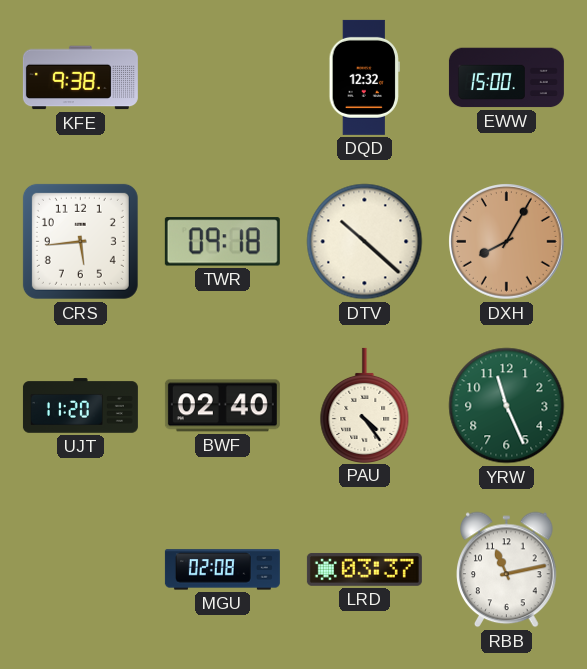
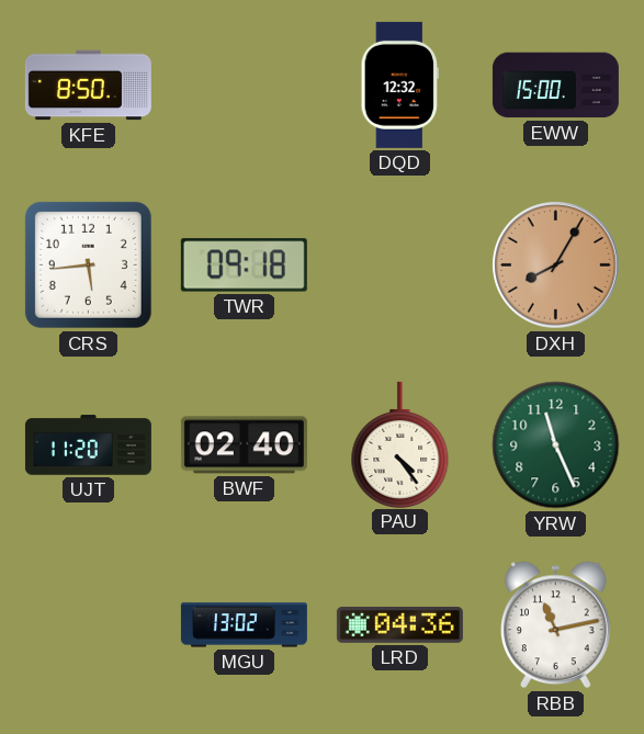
KFE: 9:38 -> 8:50 (88, 86)
DTV: 10:22 -> none (365, 242)
MGU: 02:08 -> 13:02 (244, 625)
LRD: 03:37 -> 04:36 (399, 625)
